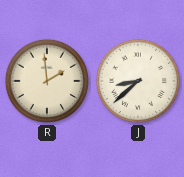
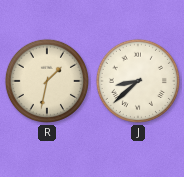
R: 1:59 -> 1:32 (47, 81)
